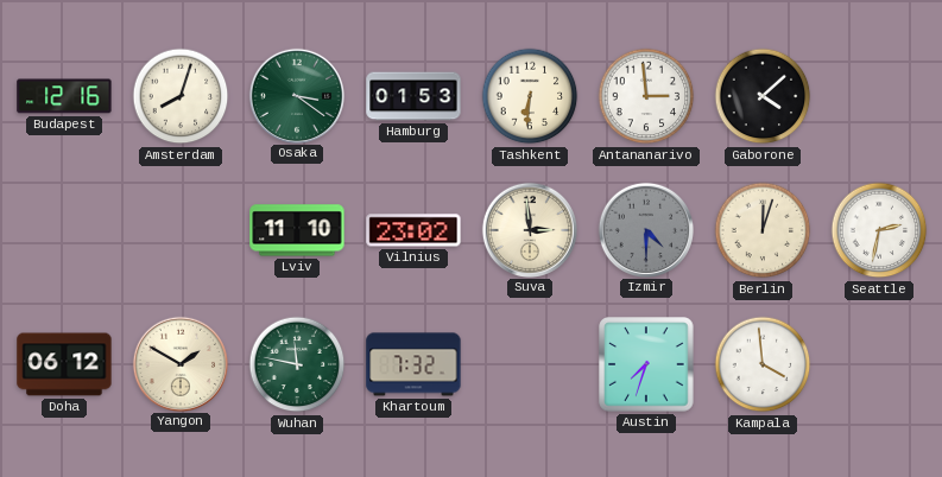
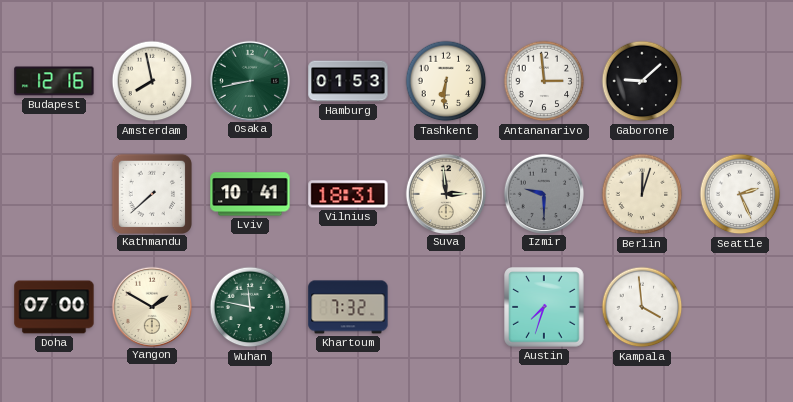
Amsterdam: 8:03 -> 7:58 (152, 81)
Osaka: 3:21 -> 8:43 (249, 80)
Gaborone: 4:08 -> 9:08 (642, 81)
Kathmandu: none -> 7:38 (151, 193)
Lviv: 11:10 -> 10:41 (250, 194)
Vilnius: 23:02 -> 18:31 (348, 194)
Izmir: 4:30 -> 9:30 (543, 193)
Seattle: 2:32 -> 2:26 (740, 194)
Doha: 06:12 -> 07:00 (54, 307)
